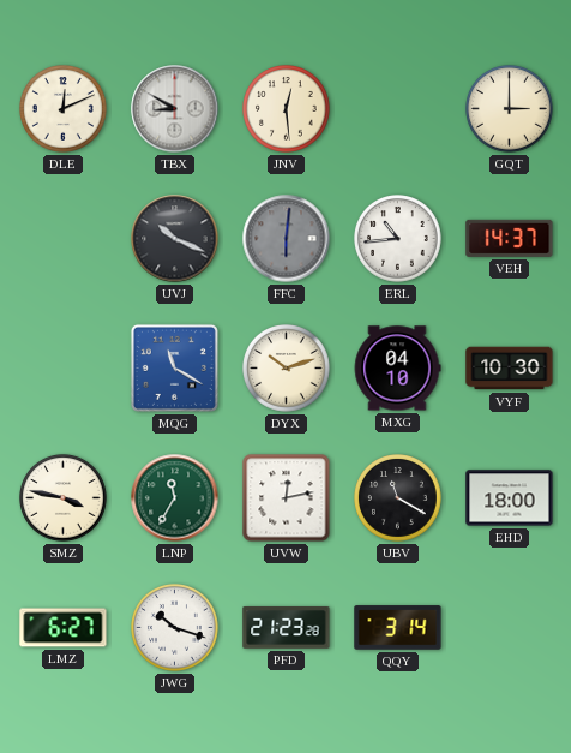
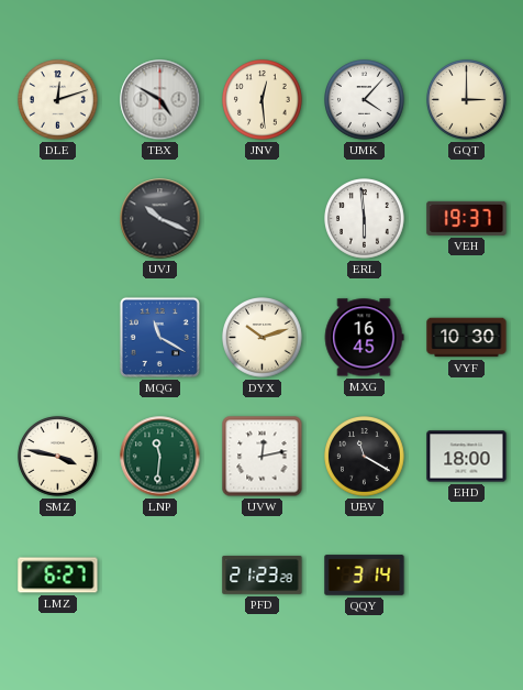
DLE: 12:11 -> 12:12 (58, 100)
TBX: 8:50 -> 4:50 (160, 100)
UMK: none -> 4:07 (365, 100)
FFC: 6:01 -> none (287, 239)
ERL: 10:44 -> 5:59 (365, 219)
VEH: 14:37 -> 19:37 (467, 218)
MXG: 04:10 -> 16:45 (364, 338)
LNP: 11:35 -> 11:31 (160, 457)
JWG: 10:18 -> none (175, 628)
